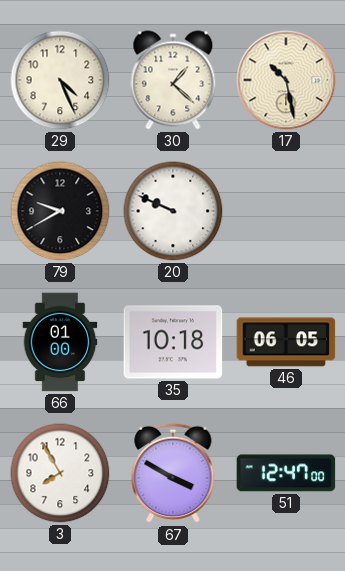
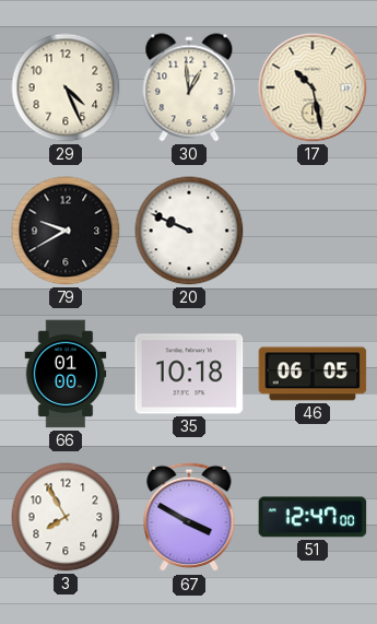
30: 1:22 -> 12:59 (189, 87)
